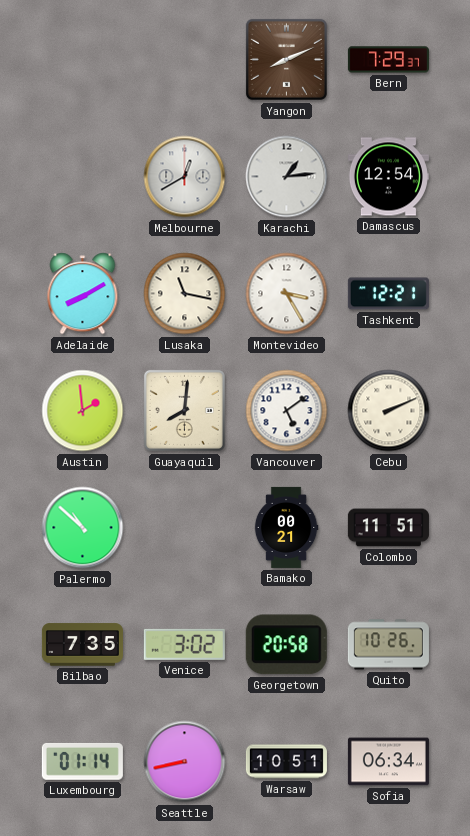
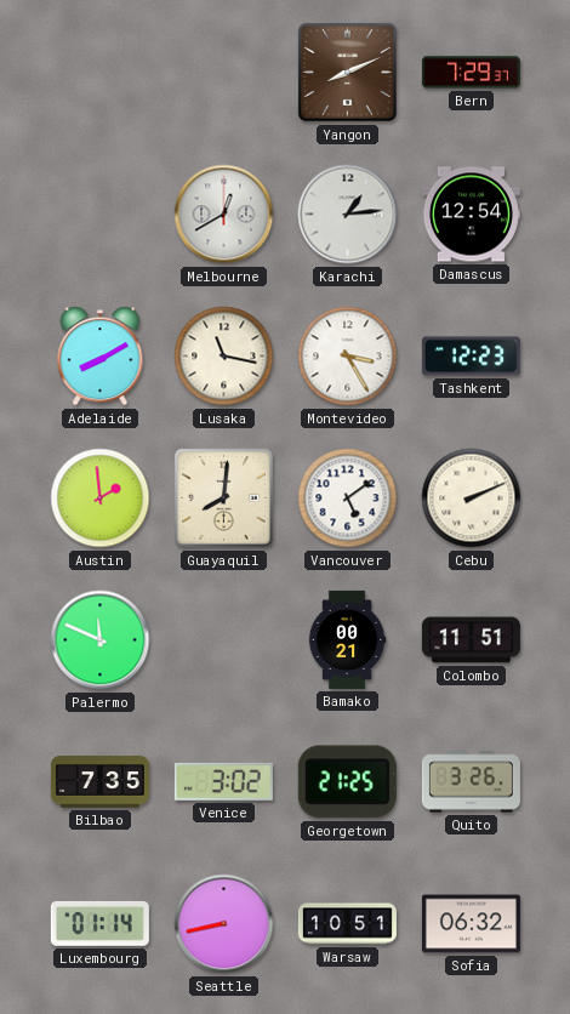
Tashkent: 12:21 -> 12:23 (471, 357)
Palermo: 10:52 -> 11:49 (101, 640)
Georgetown: 20:58 -> 21:25 (347, 782)
Quito: 10:26 -> 3:26 (471, 782)
Sofia: 06:34 -> 06:32 (471, 924)
